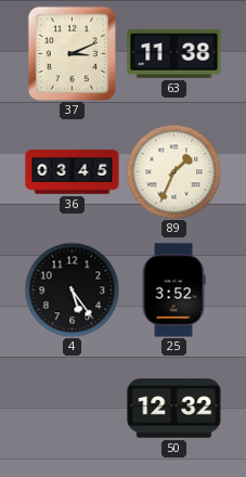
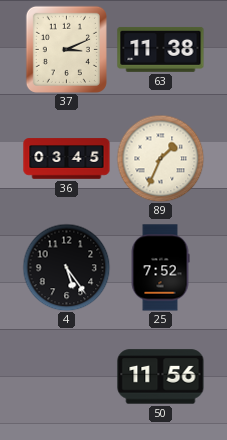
25: 3:52 -> 7:52 (160, 268)
50: 12:32 -> 11:56 (161, 377)
